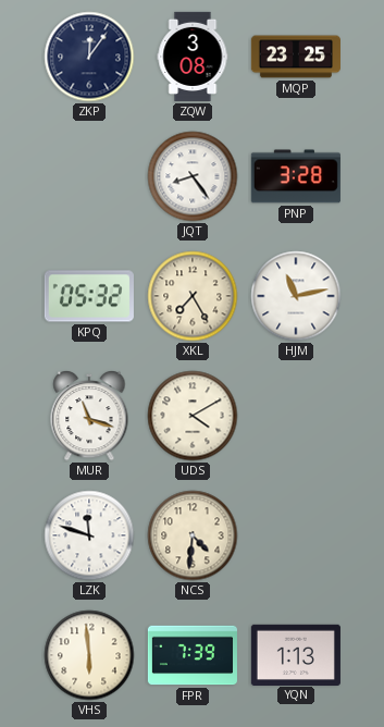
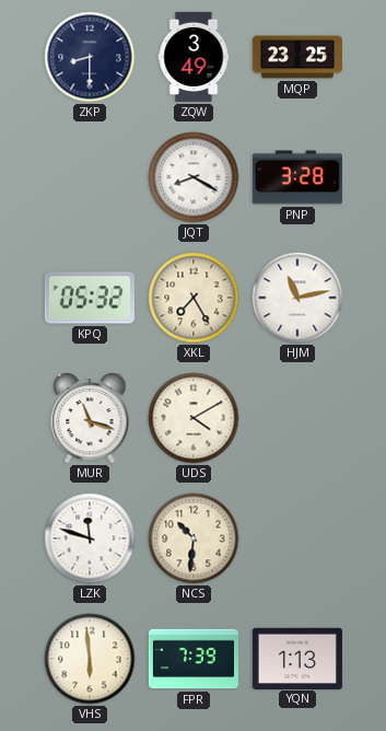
ZKP: 12:06 -> 8:30 (90, 57)
ZQW: 3:08 -> 3:49 (194, 57)
JQT: 8:24 -> 8:20 (194, 177)
NCS: 4:31 -> 10:31 (194, 538)
